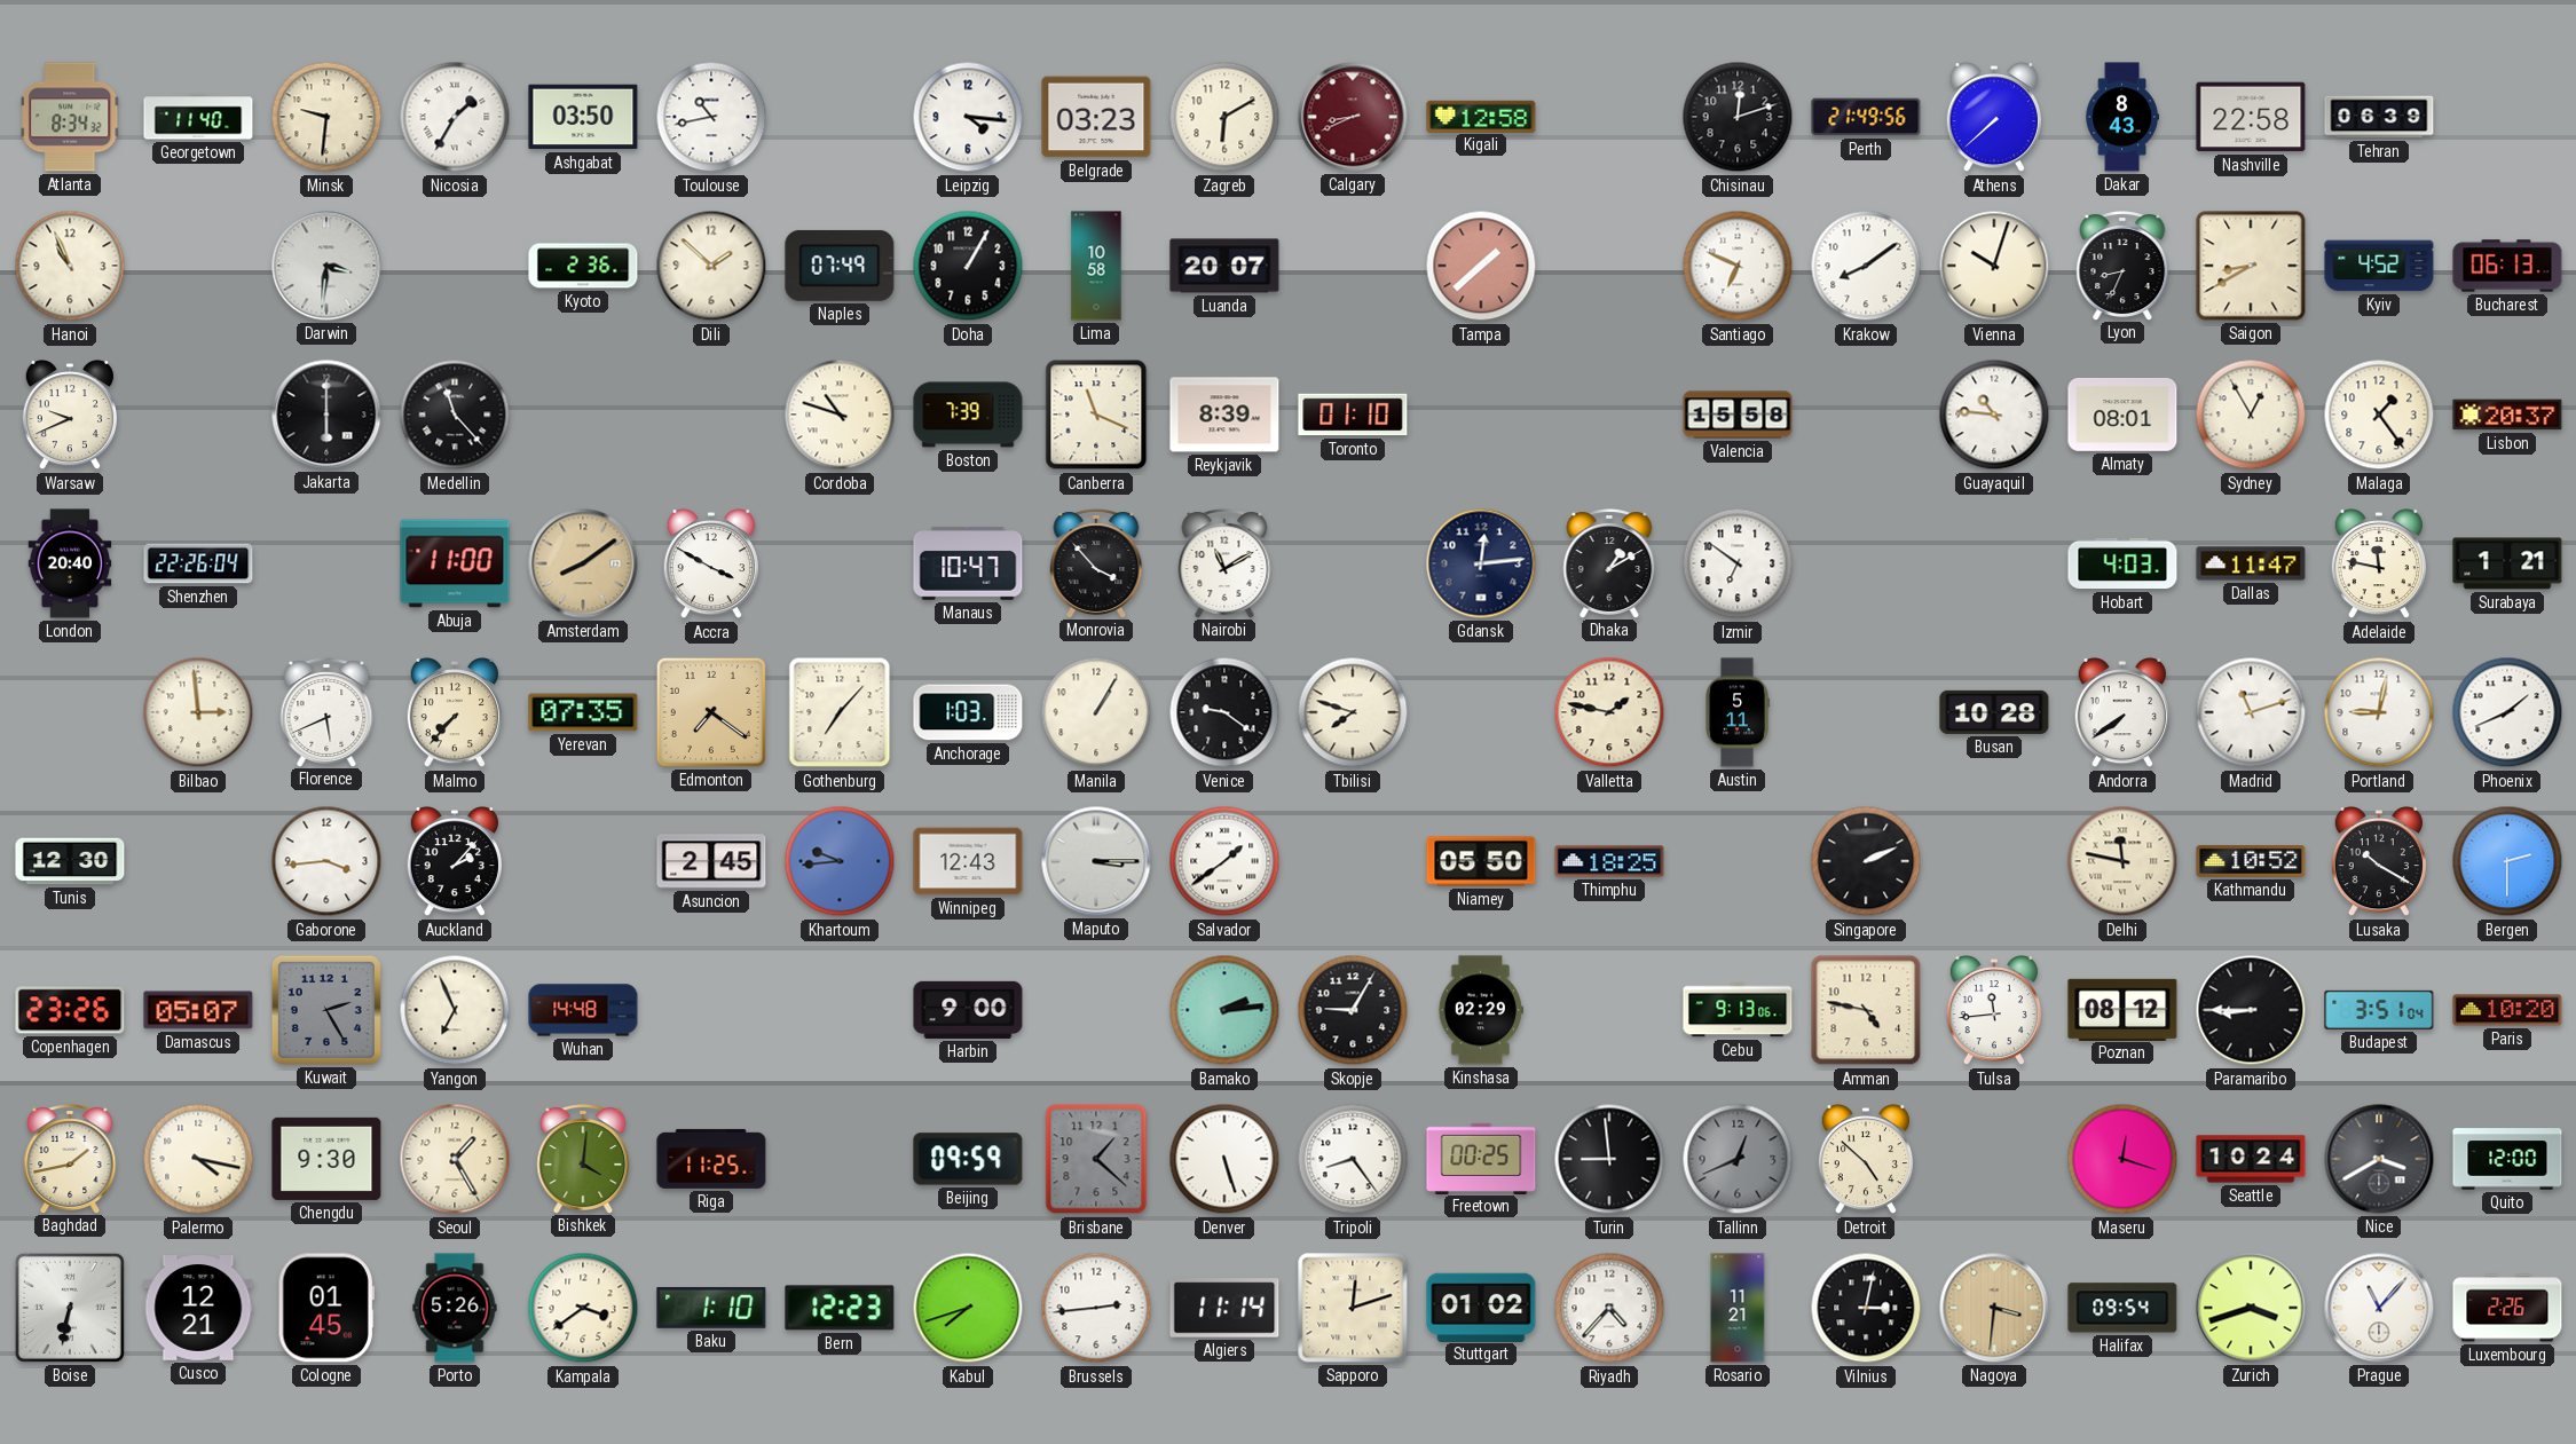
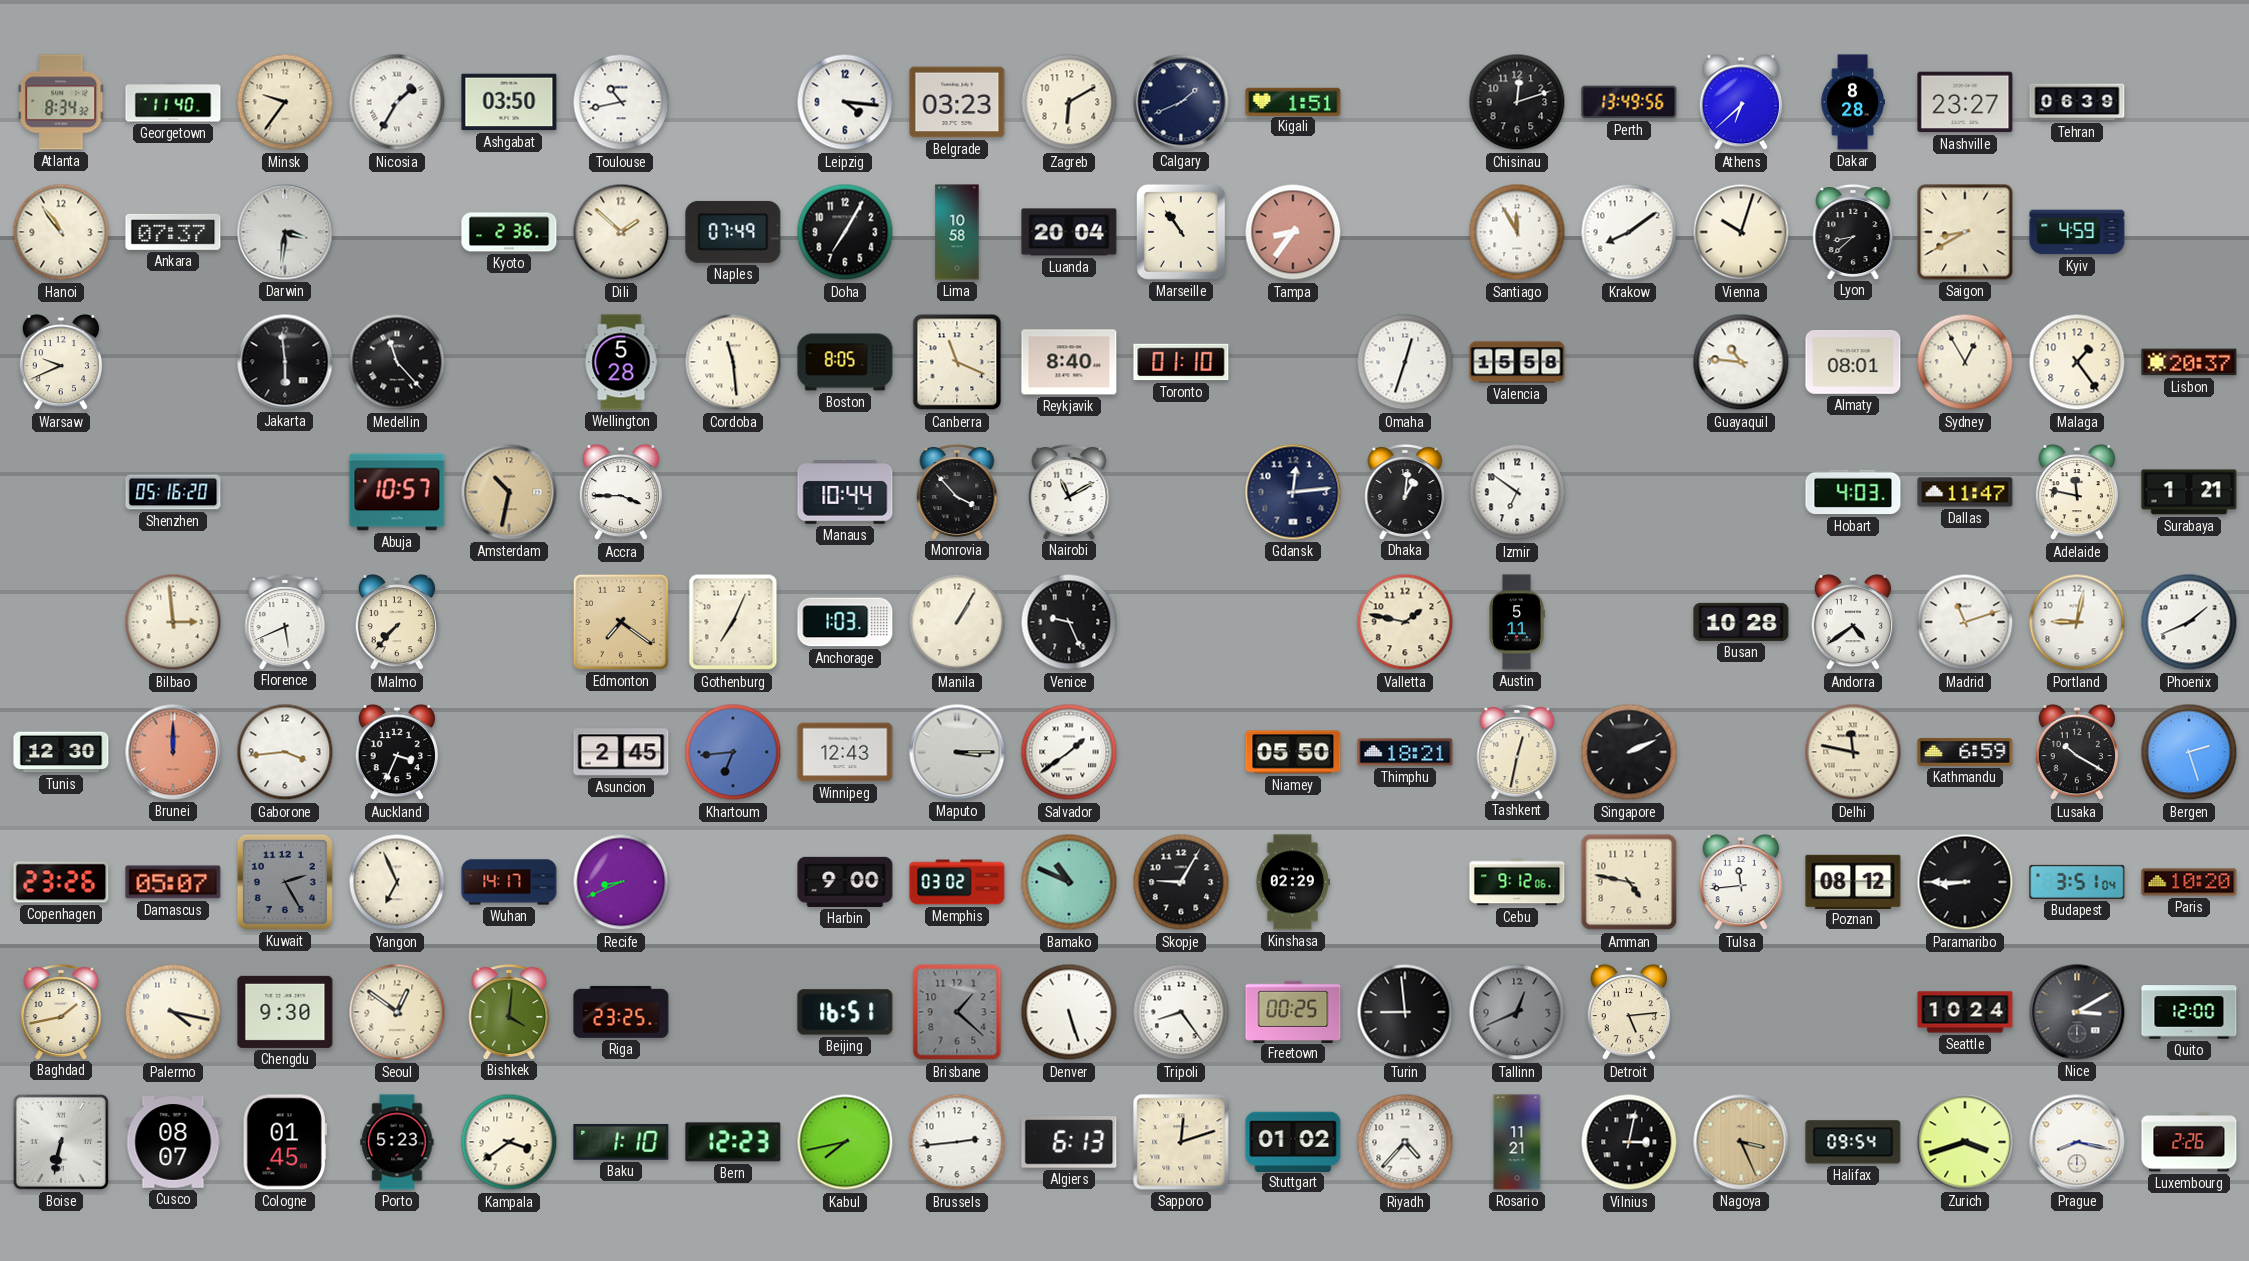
Minsk: 9:31 -> 9:36 (285, 102)
Calgary: 8:41 -> 1:41 (1181, 102)
Calgary dial: burgundy -> navy (1181, 102)
Kigali: 12:58 -> 1:51 (1293, 101)
Perth: 21:49 -> 13:49 (1629, 102)
Athens: 7:38 -> 6:38 (1740, 103)
Dakar: 8:43 -> 8:28 (1852, 102)
Nashville: 22:58 -> 23:27 (1965, 102)
Hanoi: 10:56 -> 10:54 (61, 232)
Ankara: none -> 07:37 (173, 232)
Doha: 1:05 -> 7:05 (845, 232)
Luanda: 20:07 -> 20:04 (1069, 232)
Marseille: none -> 10:54 (1181, 233)
Tampa: 1:38 -> 8:36 (1293, 232)
Santiago: 6:49 -> 11:55 (1517, 232)
Lyon: 8:34 -> 8:38 (1853, 232)
Kyiv: 4:52 -> 4:59 (2077, 232)
Bucharest: 06:13 -> none (2507, 266)
Jakarta: 6:00 -> 5:59 (285, 362)
Wellington: none -> 5:28 (621, 362)
Cordoba: 10:48 -> 11:29 (733, 362)
Boston: 7:39 -> 8:05 (845, 362)
Reykjavik: 8:39 -> 8:40 (1069, 362)
Omaha: none -> 12:33 (1405, 362)
London: 20:40 -> none (70, 563)
Shenzhen: 22:26 -> 05:16 (173, 492)
Abuja: 11:00 -> 10:57 (397, 492)
Amsterdam: 8:09 -> 10:32 (509, 492)
Accra: 3:50 -> 3:45 (620, 493)
Manaus: 10:47 -> 10:44 (845, 492)
Dhaka: 1:10 -> 1:01 (1405, 492)
Yerevan: 07:35 -> none (583, 712)
Gothenburg: 7:07 -> 7:04 (733, 622)
Venice: 9:21 -> 9:26 (1069, 622)
Tbilisi: 7:48 -> none (1353, 712)
Andorra: 7:39 -> 4:39 (1852, 623)
Brunei: none -> 12:00 (173, 752)
Auckland: 2:07 -> 3:34 (396, 753)
Khartoum: 9:44 -> 6:44 (733, 752)
Thimphu: 18:25 -> 18:21 (1405, 752)
Tashkent: none -> 12:32 (1517, 752)
Kathmandu: 10:52 -> 6:59 (1965, 753)
Bergen: 2:30 -> 2:27 (2189, 752)
Wuhan: 14:48 -> 14:17 (509, 882)
Recife: none -> 8:41 (621, 882)
Memphis: none -> 03:02 (957, 882)
Bamako: 2:14 -> 10:49 (1069, 882)
Cebu: 9:13 -> 9:12 (1517, 882)
Seoul: 1:25 -> 12:51 (397, 1012)
Riga: 11:25 -> 23:25 (621, 1012)
Beijing: 09:59 -> 16:51 (845, 1012)
Detroit: 4:52 -> 5:14 (1628, 1013)
Maseru: 12:18 -> none (2122, 1159)
Nice: 3:40 -> 3:10 (2077, 1012)
Cusco: 12:21 -> 08:07 (173, 1143)
Porto: 5:26 -> 5:23 (397, 1142)
Kabul: 7:42 -> 7:43 (845, 1142)
Algiers: 11:14 -> 6:13 (1069, 1142)
Nagoya: 3:31 -> 3:26 (1741, 1142)
Prague: 11:07 -> 8:17 (2077, 1142)
